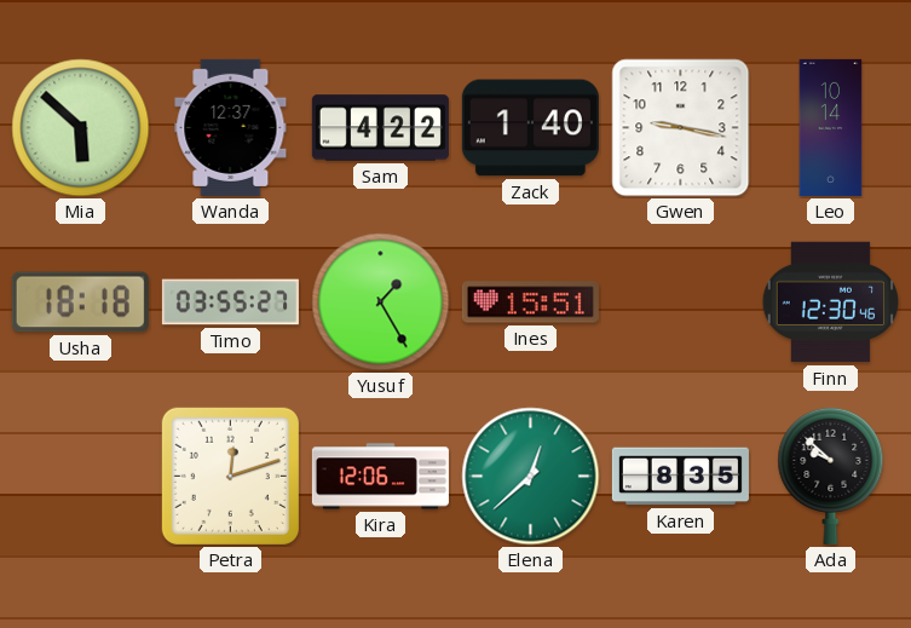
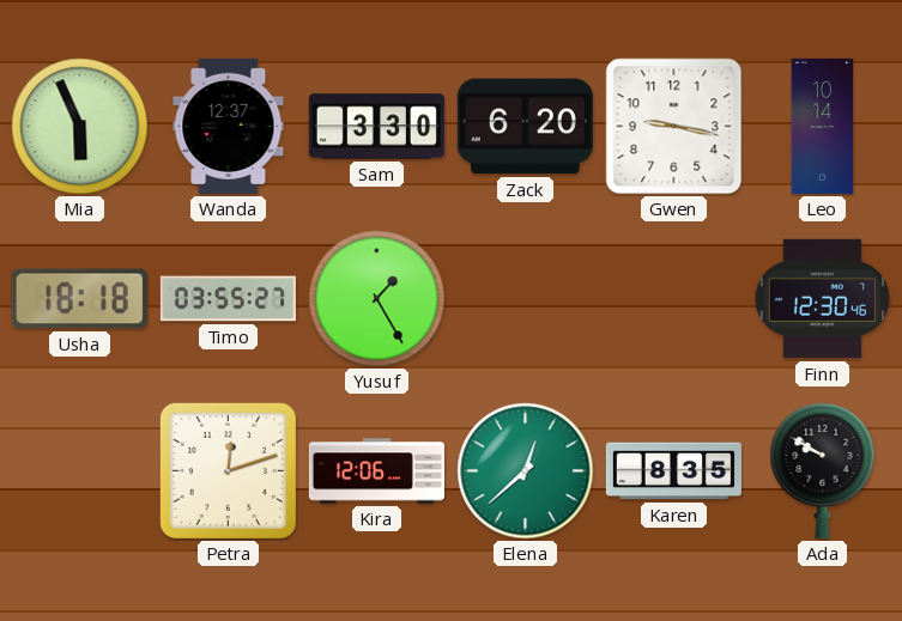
Mia: 5:52 -> 5:56 (80, 127)
Sam: 4:22 -> 3:30 (376, 127)
Zack: 1:40 -> 6:20 (525, 127)
Ines: 15:51 -> none (530, 303)
Ada: 9:52 -> 9:50 (823, 470)
